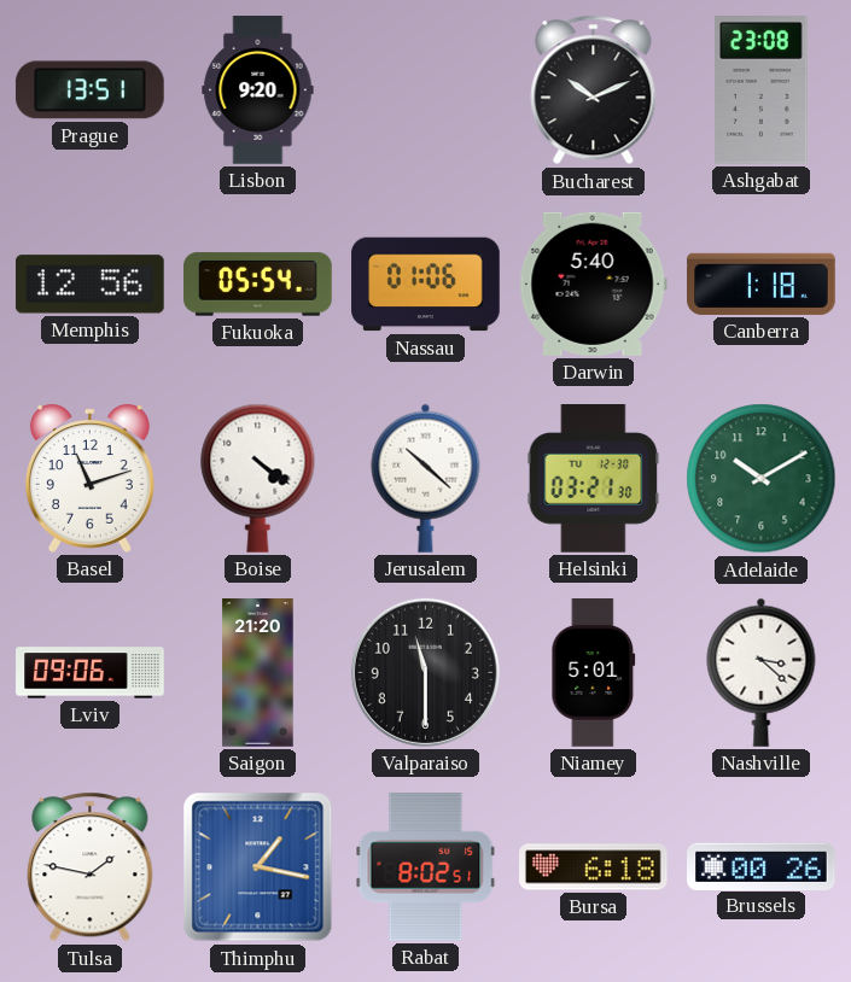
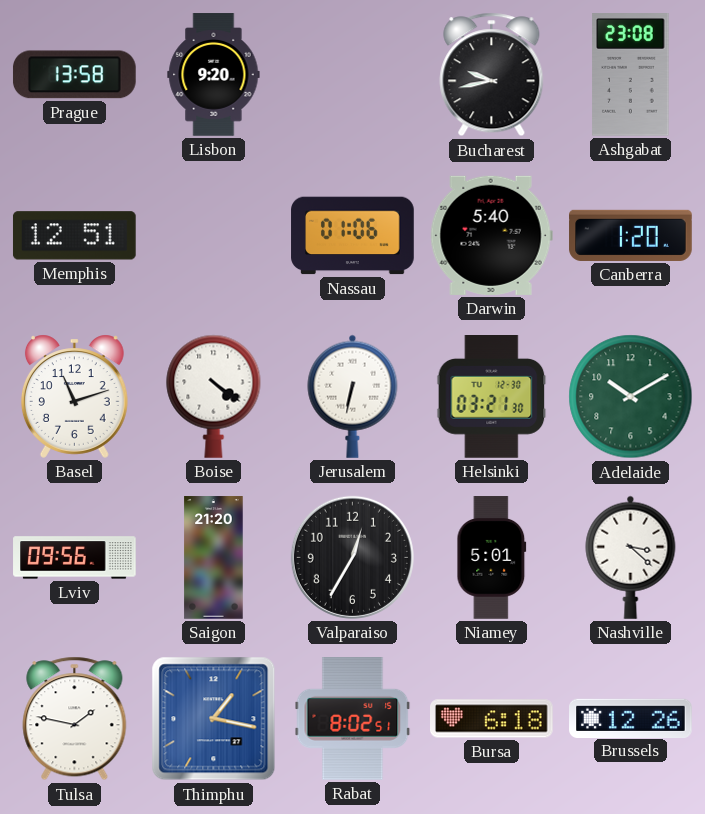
Prague: 13:51 -> 13:58 (74, 75)
Bucharest: 10:11 -> 9:43 (492, 75)
Memphis: 12:56 -> 12:51 (74, 236)
Fukuoka: 05:54 -> none (258, 285)
Canberra: 1:18 -> 1:20 (631, 235)
Jerusalem: 10:22 -> 6:32 (353, 396)
Lviv: 09:06 -> 09:56 (75, 558)
Valparaiso: 11:30 -> 12:35 (352, 557)
Brussels: 00:26 -> 12:26 (631, 718)
